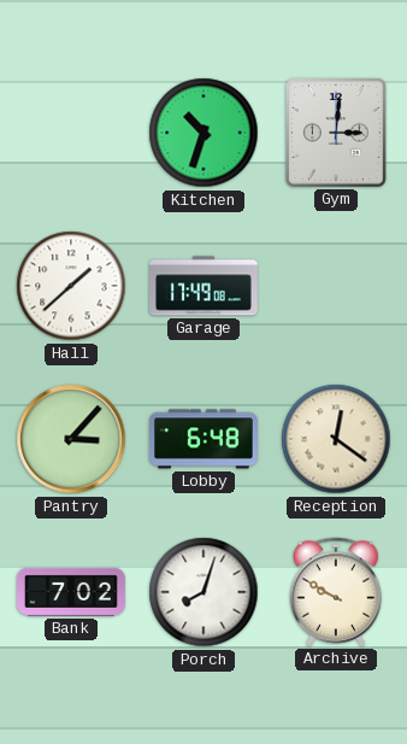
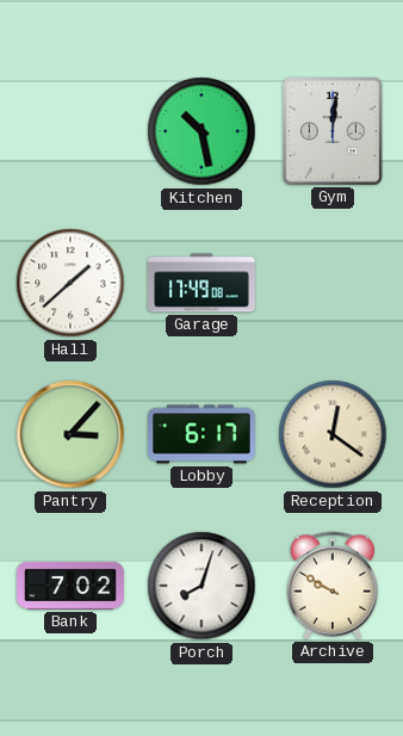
Kitchen: 10:33 -> 10:28 (201, 131)
Gym: 3:01 -> 12:01 (333, 131)
Lobby: 6:48 -> 6:17 (203, 434)
